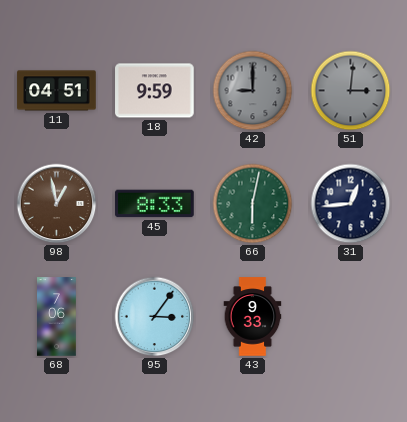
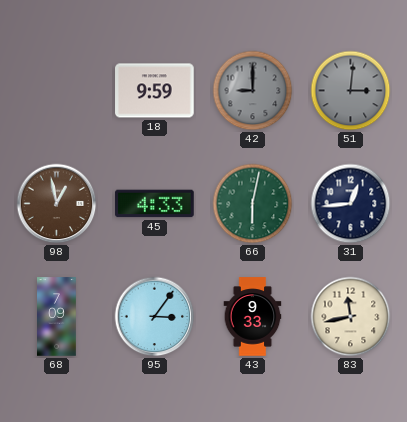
11: 04:51 -> none (57, 91)
45: 8:33 -> 4:33 (155, 204)
68: 7:06 -> 7:09 (57, 317)
83: none -> 11:43 (351, 317)
